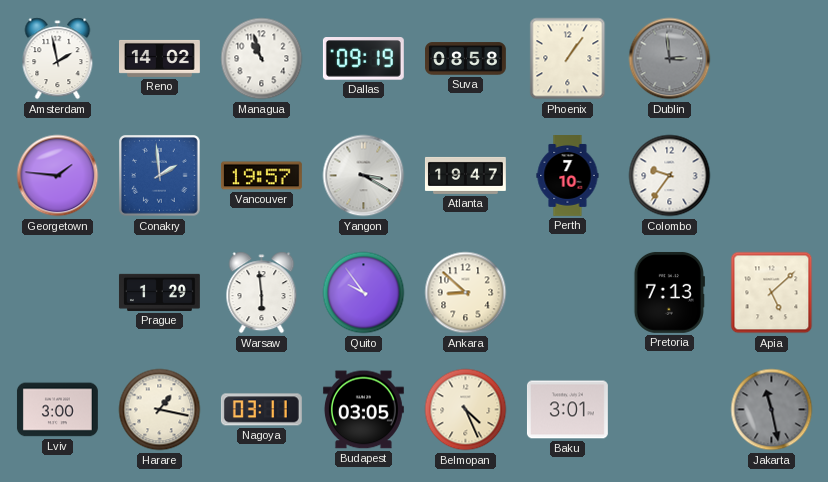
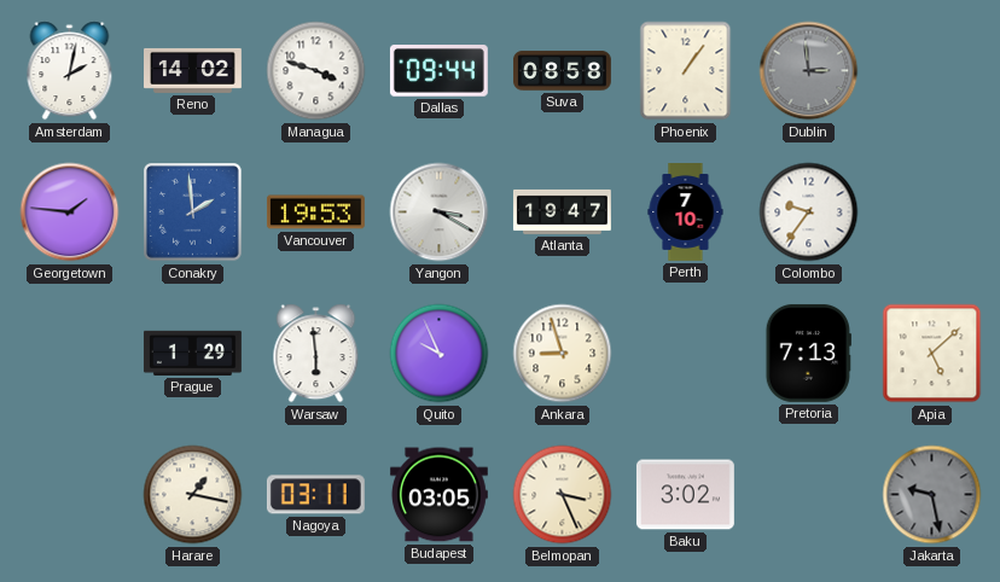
Amsterdam: 1:58 -> 2:02 (70, 71)
Managua: 10:57 -> 3:48 (316, 71)
Dallas: 09:19 -> 09:44 (438, 71)
Vancouver: 19:57 -> 19:53 (315, 213)
Quito: 9:54 -> 9:56 (440, 354)
Ankara: 8:52 -> 8:57 (563, 354)
Lviv: 3:00 -> none (57, 410)
Belmopan: 4:26 -> 3:26 (563, 495)
Baku: 3:01 -> 3:02 (685, 495)
Jakarta: 11:28 -> 9:28 (932, 495)
